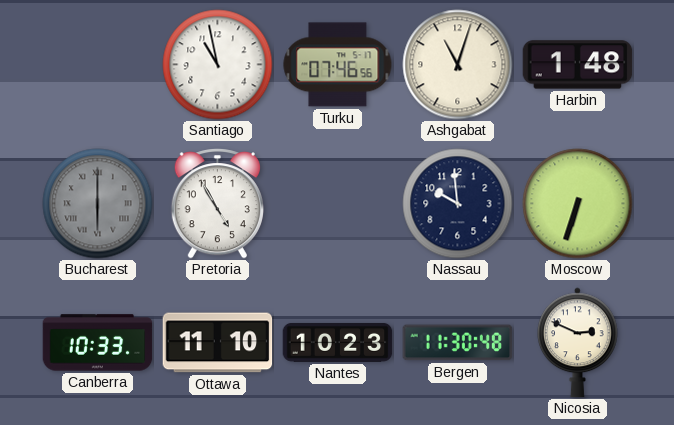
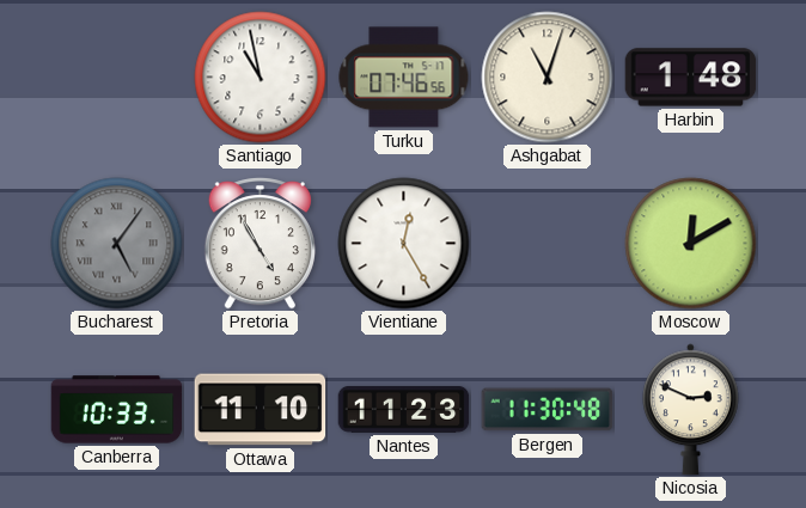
Bucharest: 6:00 -> 5:06 (117, 244)
Vientiane: none -> 12:25 (404, 244)
Nassau: 9:59 -> none (458, 204)
Moscow: 6:33 -> 12:10 (691, 244)
Nantes: 10:23 -> 11:23 (404, 410)
